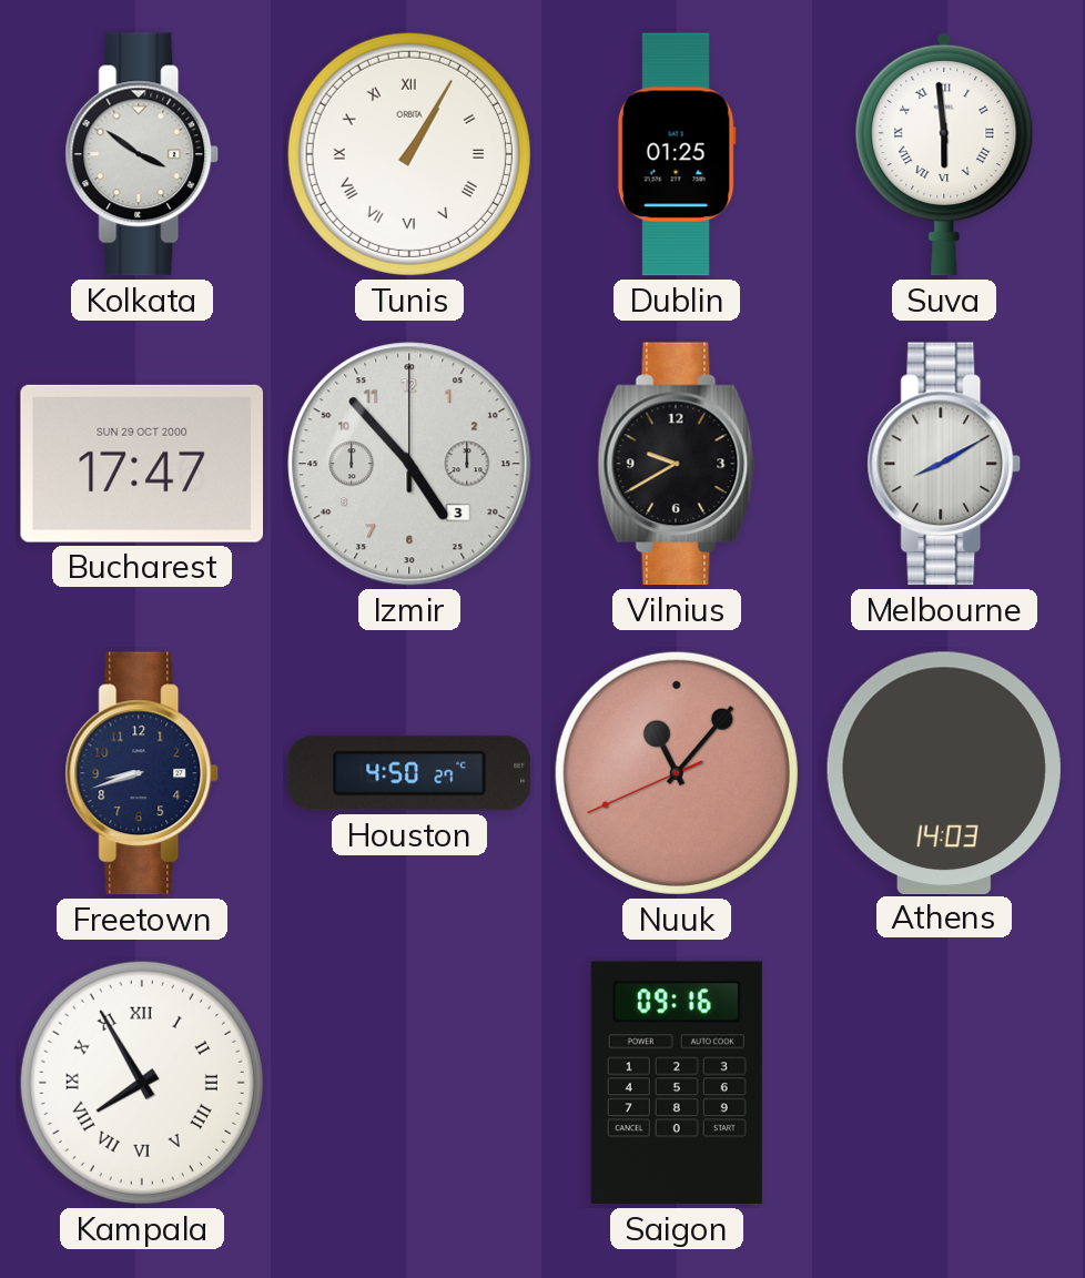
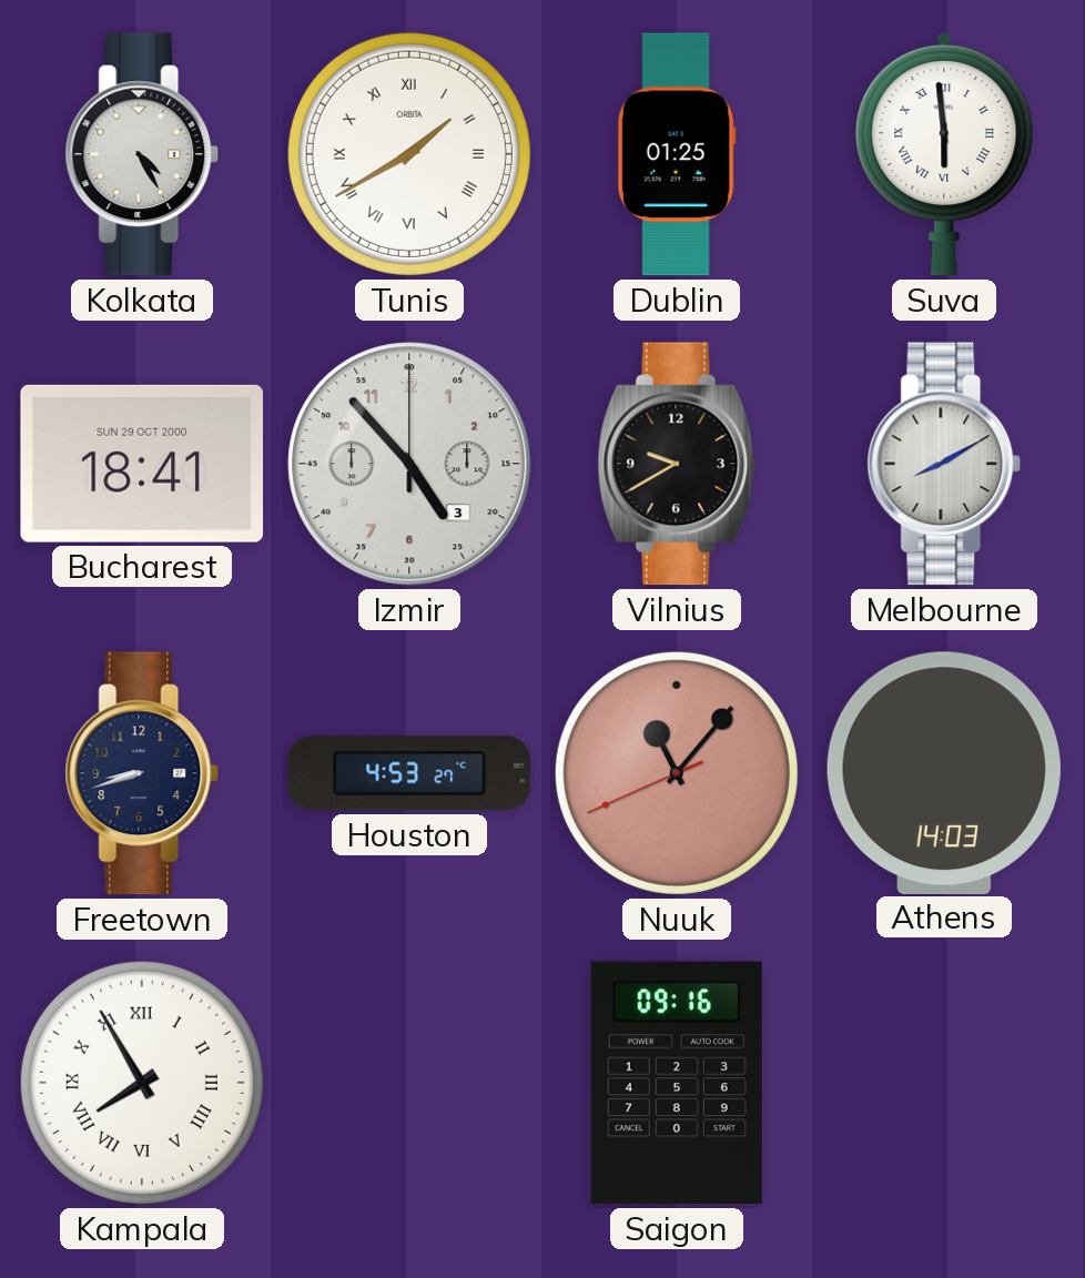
Kolkata: 3:51 -> 4:25 (142, 154)
Tunis: 1:05 -> 1:40 (409, 154)
Bucharest: 17:47 -> 18:41 (141, 464)
Houston: 4:50 -> 4:53 (409, 773)
